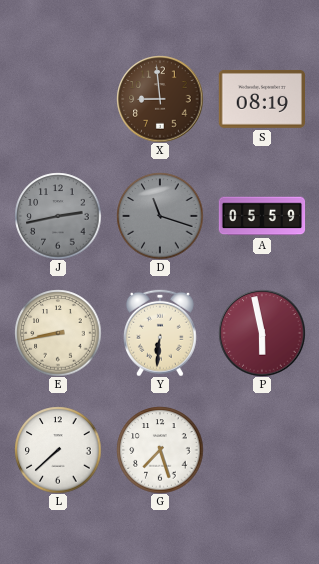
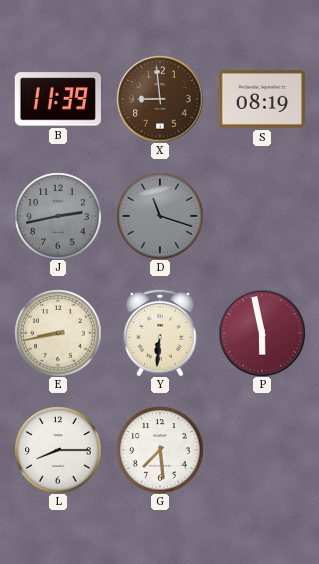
B: none -> 11:39 (58, 99)
A: 05:59 -> none (262, 216)
L: 7:38 -> 8:15 (58, 450)
G: 7:27 -> 7:29 (160, 450)
